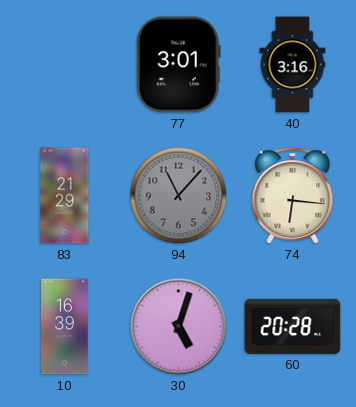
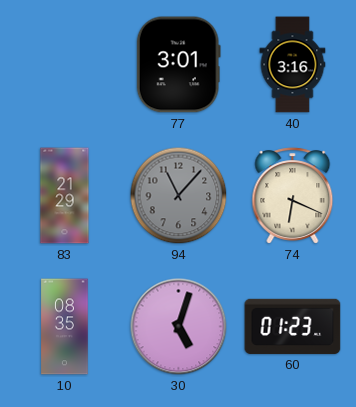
74: 6:16 -> 6:19 (293, 196)
10: 16:39 -> 08:35 (65, 327)
60: 20:28 -> 01:23 (293, 326)
